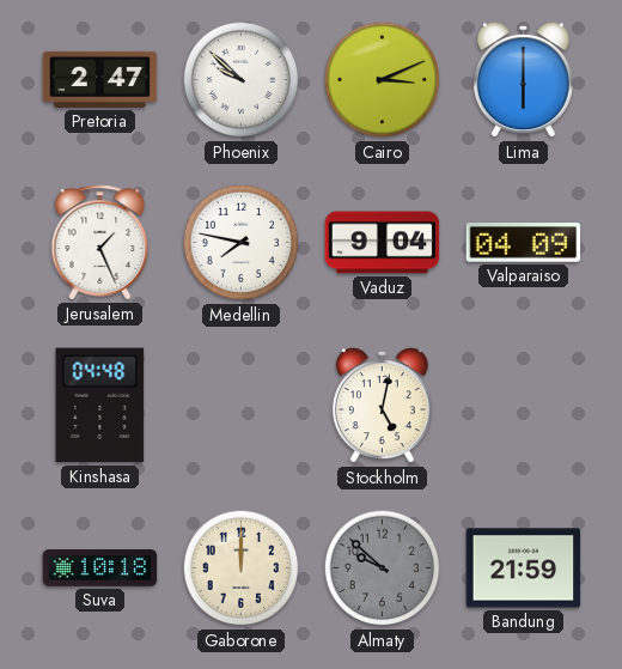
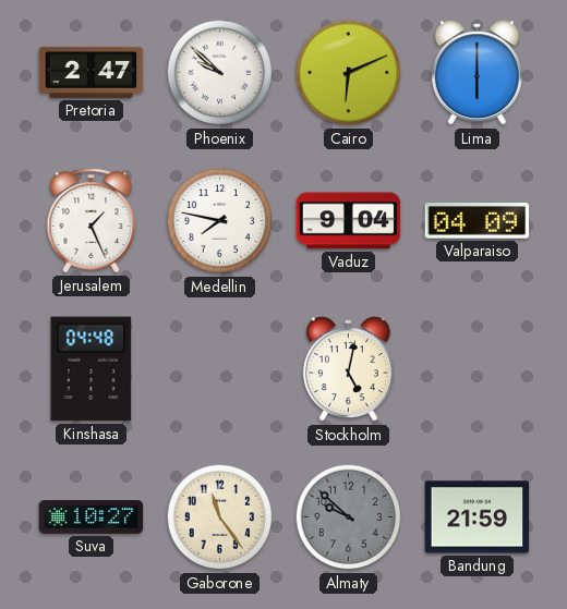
Cairo: 3:11 -> 6:11 (349, 73)
Suva: 10:18 -> 10:27 (92, 517)
Gaborone: 12:00 -> 11:24 (220, 517)
